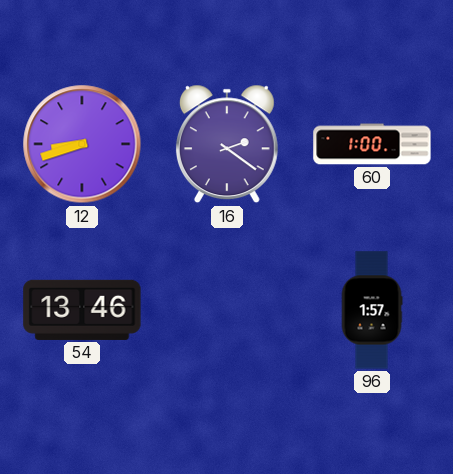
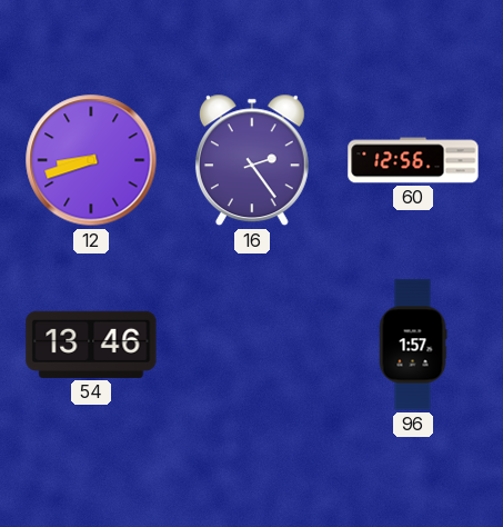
16: 2:21 -> 2:24 (252, 160)
60: 1:00 -> 12:56 (413, 160)
